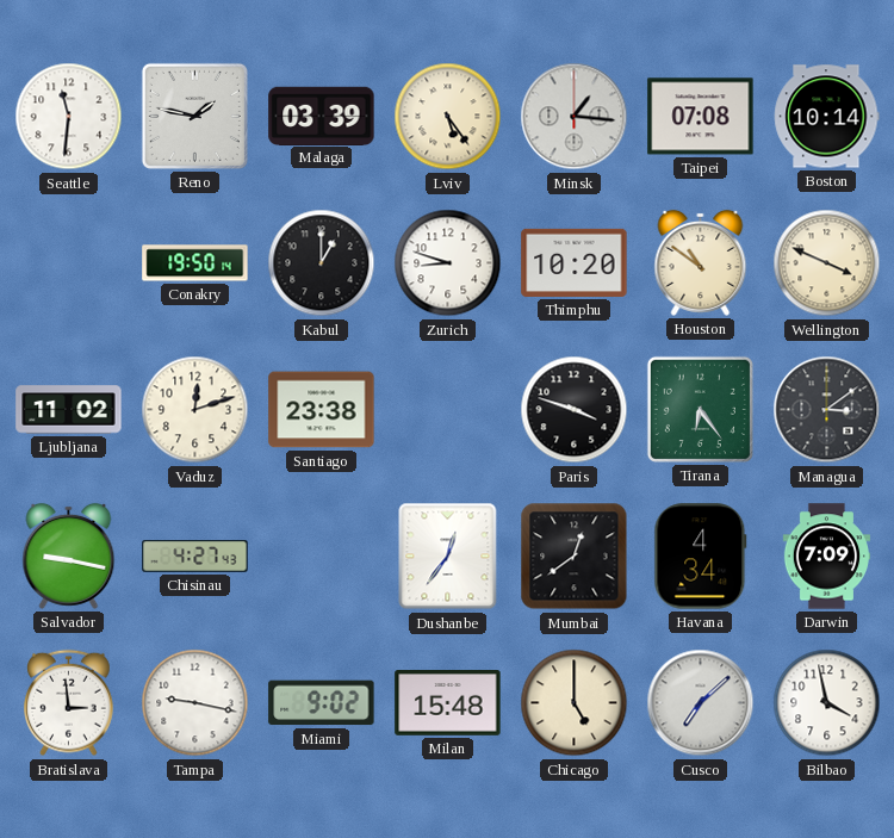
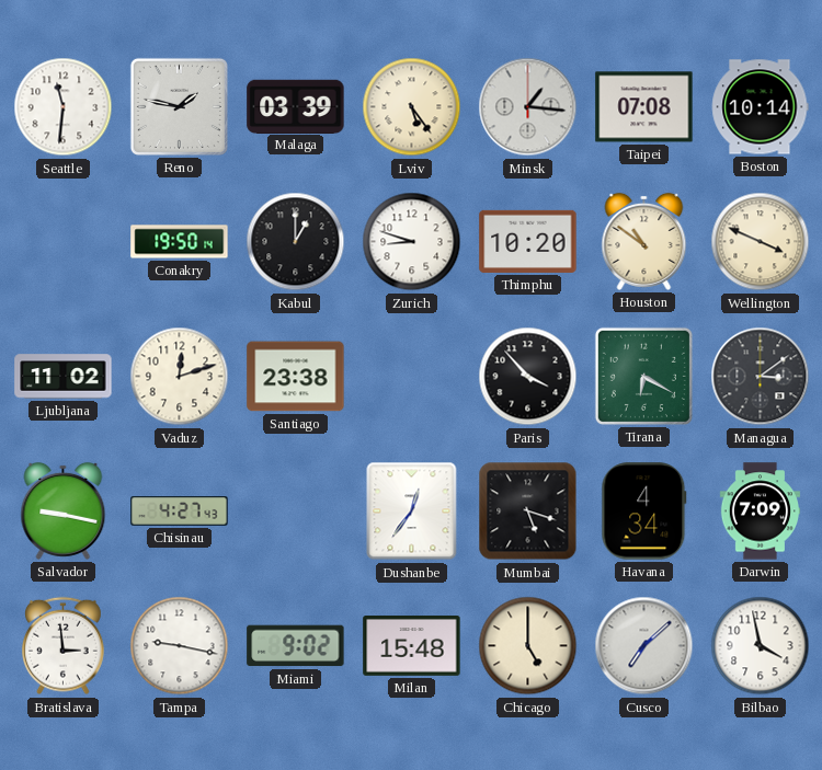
Paris: 3:48 -> 3:53 (528, 377)
Tirana: 6:24 -> 6:20 (643, 376)
Mumbai: 12:39 -> 5:18 (528, 512)
